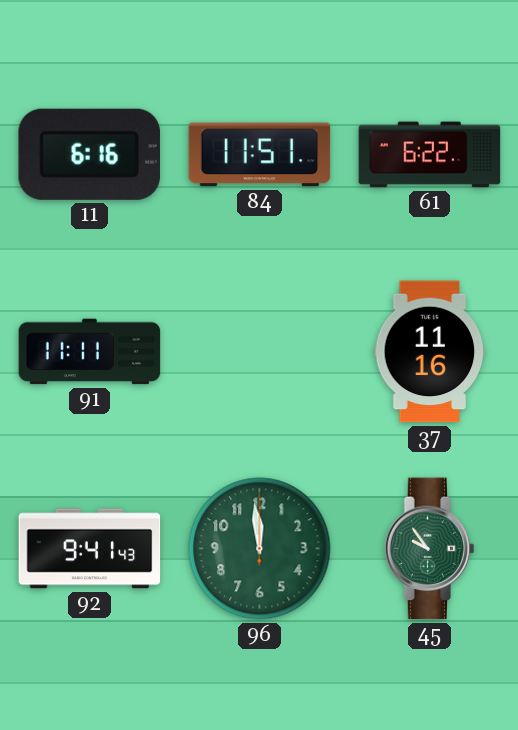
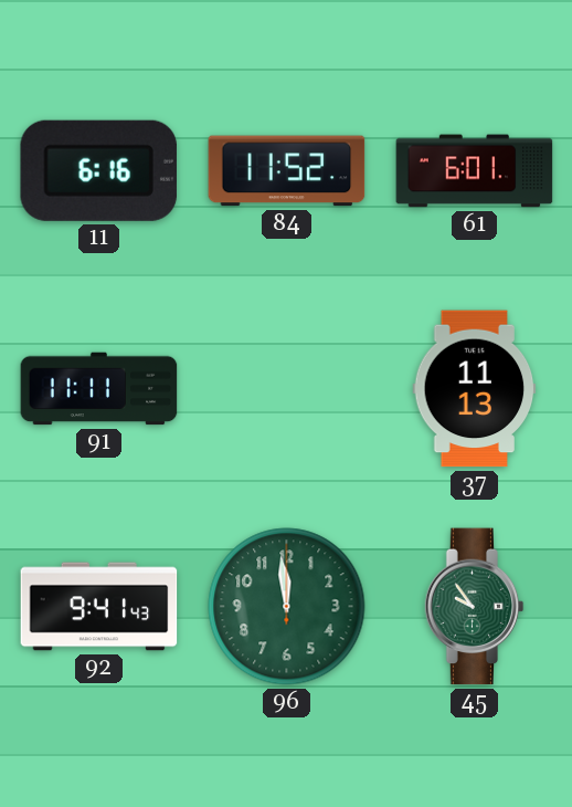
84: 11:51 -> 11:52 (287, 171)
61: 6:22 -> 6:01 (475, 171)
37: 11:16 -> 11:13 (475, 389)
